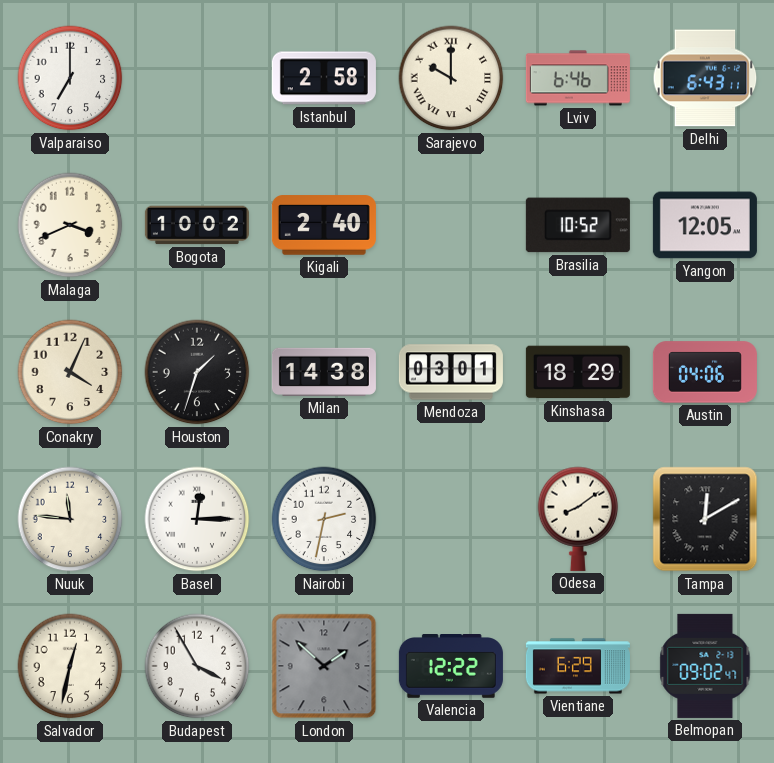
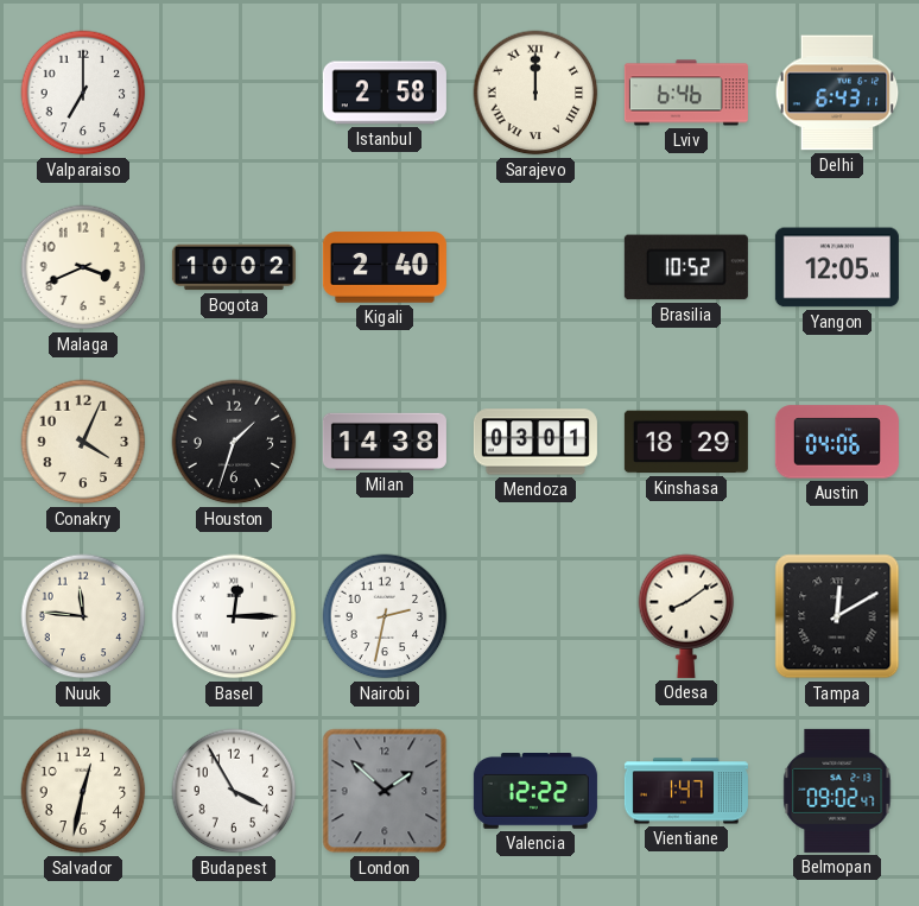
Sarajevo: 10:00 -> 12:00 (535, 93)
Vientiane: 6:29 -> 1:47 (686, 791)
